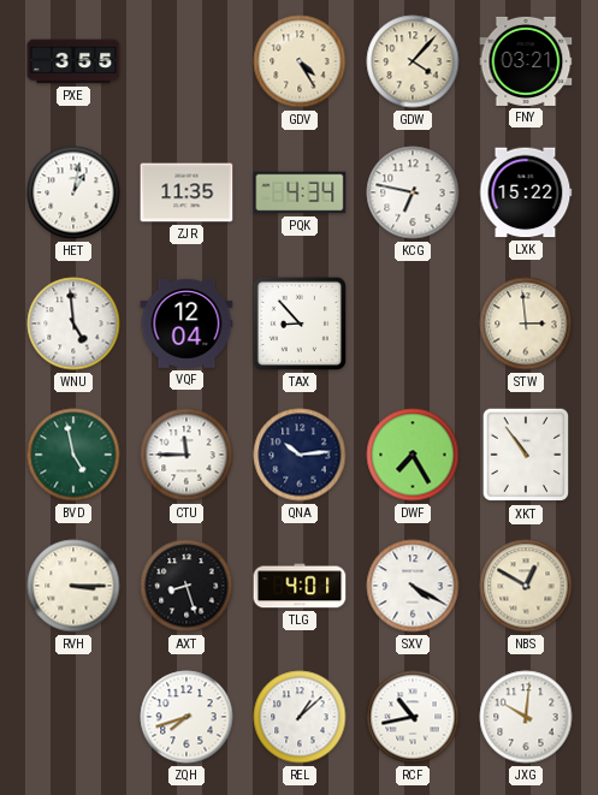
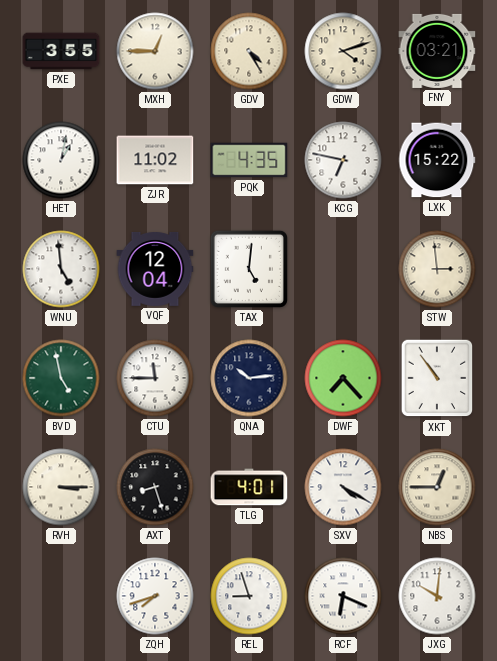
MXH: none -> 12:45 (155, 51)
GDW: 4:07 -> 4:12 (343, 51)
ZJR: 11:35 -> 11:02 (155, 160)
PQK: 4:34 -> 4:35 (249, 160)
TAX: 8:53 -> 5:01 (249, 269)
DWF: 7:25 -> 7:23 (343, 378)
NBS: 12:50 -> 12:45 (437, 487)
REL: 1:08 -> 8:57 (249, 596)
RCF: 10:43 -> 6:19 (343, 596)
